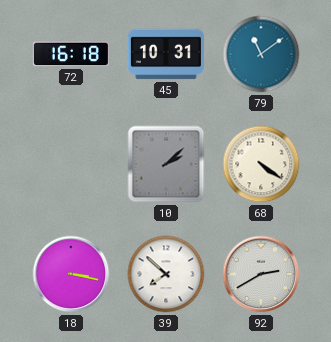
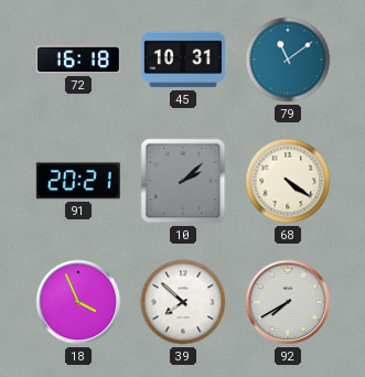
91: none -> 20:21 (78, 181)
18: 3:17 -> 3:56 (78, 302)
92: 2:40 -> 7:40 (288, 302)
